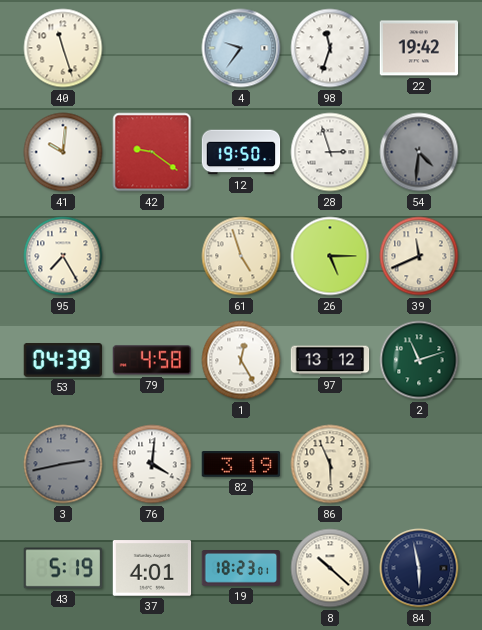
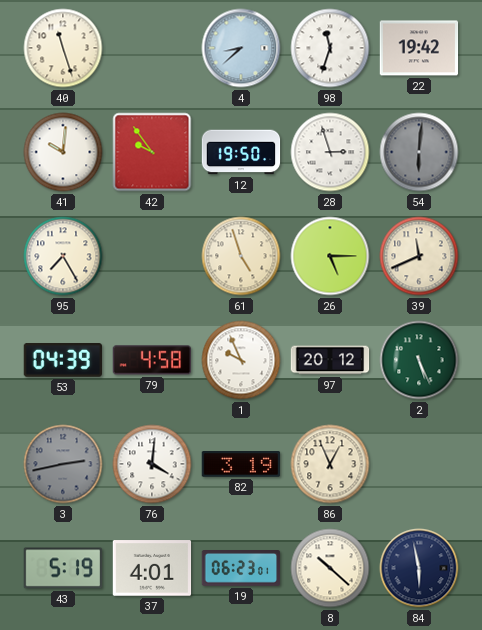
4: 9:36 -> 8:38 (241, 48)
42: 9:21 -> 9:54 (152, 152)
54: 4:31 -> 6:01 (419, 152)
1: 12:25 -> 9:56 (241, 360)
97: 13:12 -> 20:12 (330, 360)
2: 11:12 -> 5:26 (419, 360)
86: 5:56 -> 12:56 (330, 464)
19: 18:23 -> 06:23 (241, 569)
